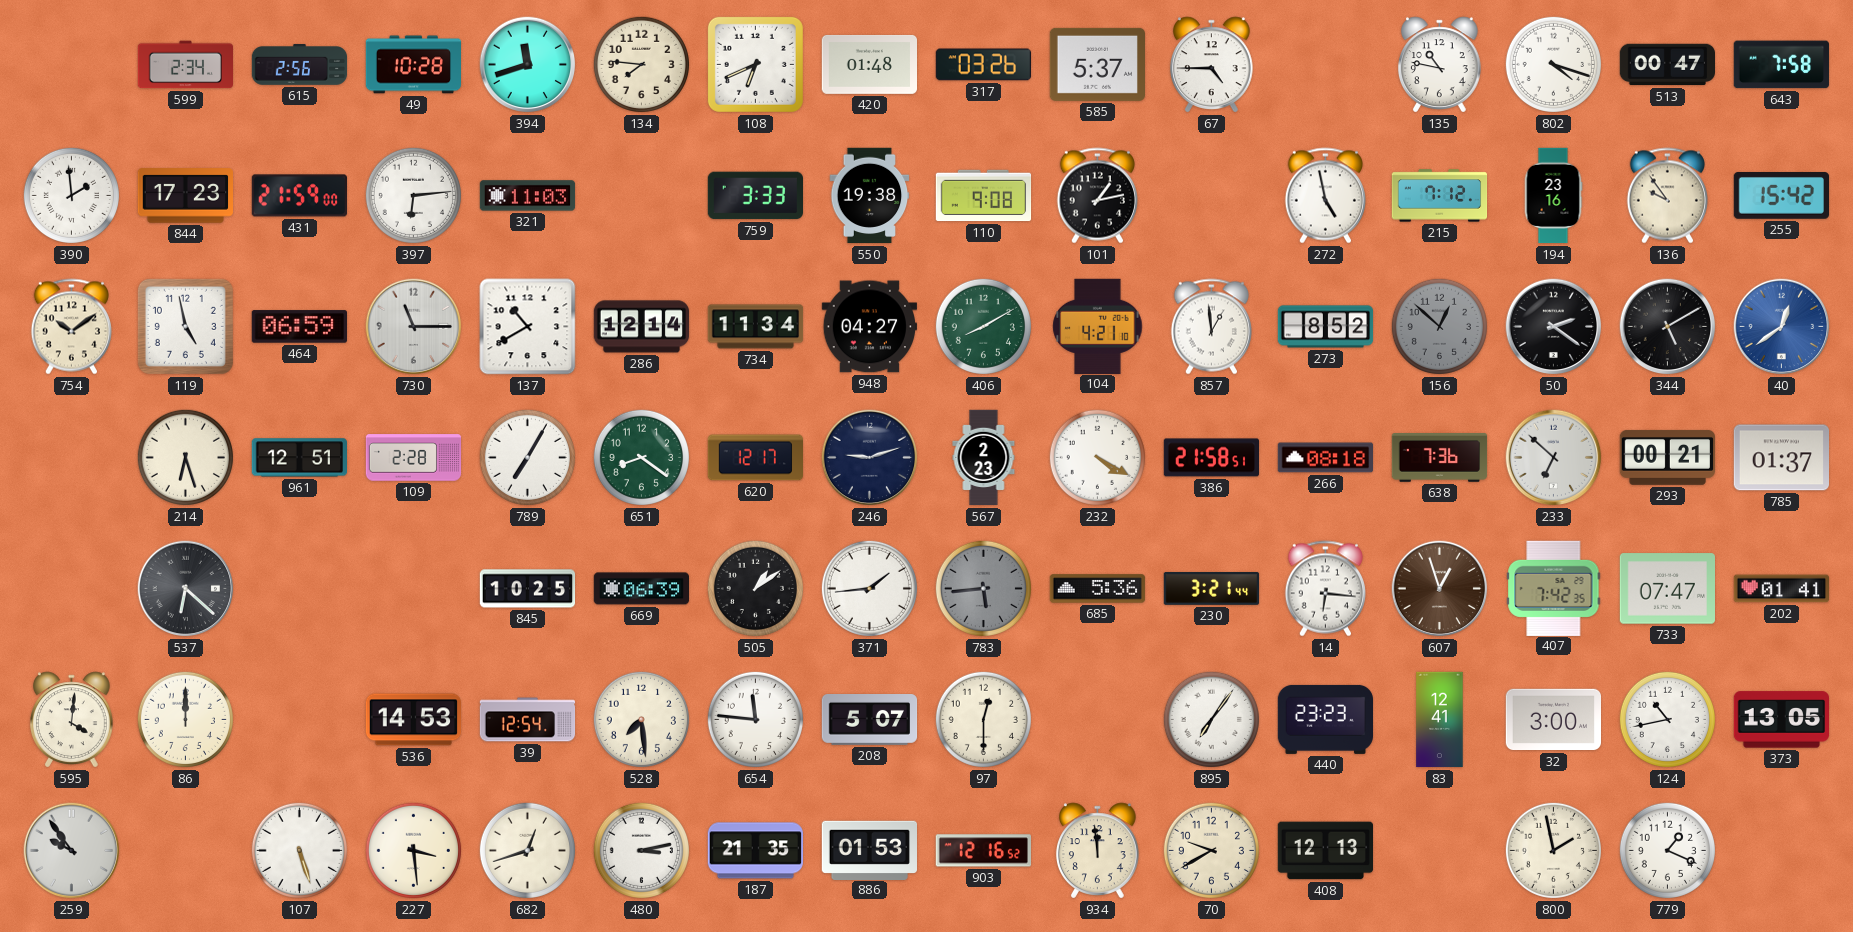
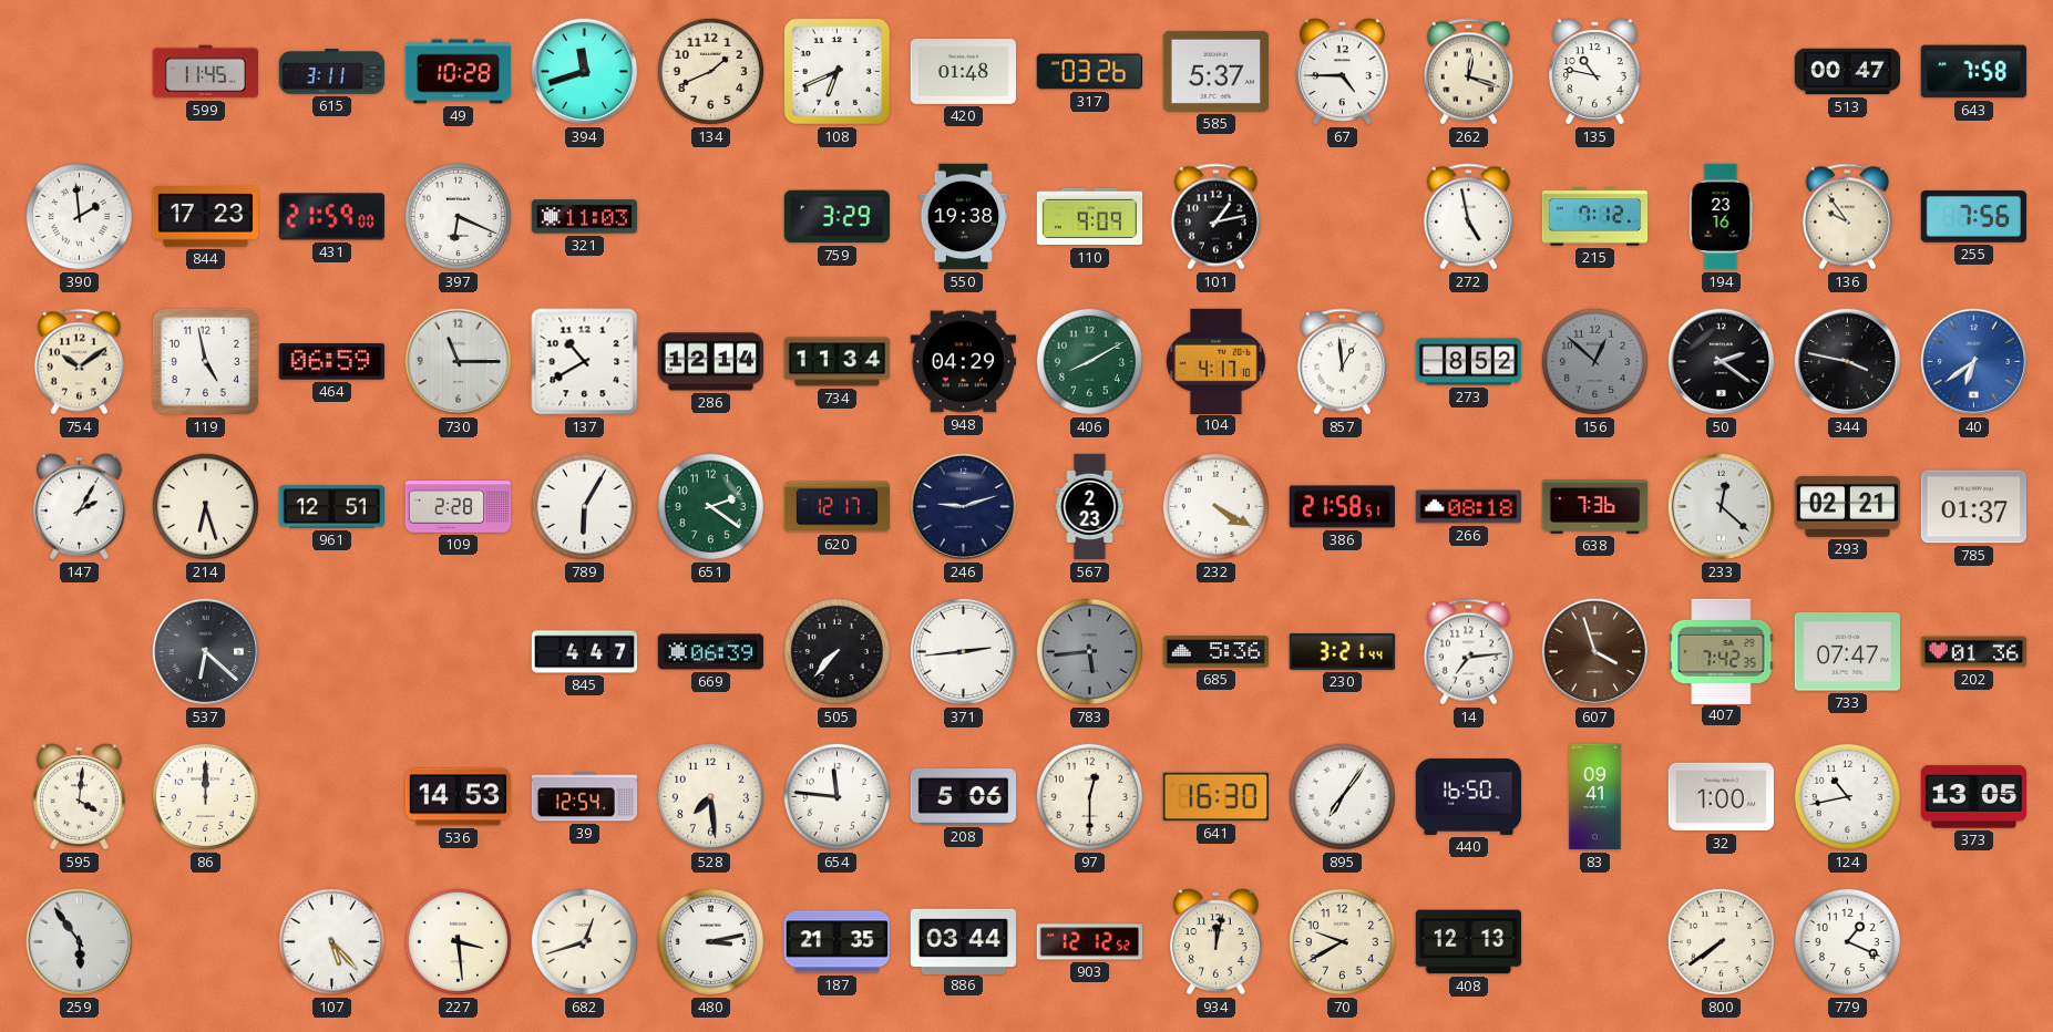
599: 2:34 -> 11:45 (205, 72)
615: 2:56 -> 3:11 (332, 72)
134: 7:46 -> 1:41 (710, 71)
262: none -> 12:18 (1468, 72)
802: 4:18 -> none (1553, 64)
397: 6:14 -> 6:19 (458, 216)
759: 3:33 -> 3:29 (836, 217)
110: 9:08 -> 9:09 (1090, 217)
255: 15:42 -> 7:56 (1973, 217)
948: 04:27 -> 04:29 (963, 362)
104: 4:21 -> 4:17 (1217, 361)
344: 5:10 -> 3:47 (1848, 362)
40: 12:39 -> 6:39 (1974, 362)
147: none -> 2:05 (80, 507)
789: 7:05 -> 6:05 (584, 506)
651: 8:21 -> 2:21 (710, 506)
233: 6:52 -> 12:22 (1722, 507)
293: 00:21 -> 02:21 (1847, 506)
845: 10:25 -> 4:47 (585, 652)
505: 1:09 -> 7:37 (836, 651)
371: 1:44 -> 2:44 (963, 651)
14: 6:16 -> 7:14 (1468, 652)
607: 12:57 -> 3:57 (1595, 652)
202: 01:41 -> 01:36 (1973, 652)
208: 5:07 -> 5:06 (964, 797)
641: none -> 16:30 (1215, 797)
440: 23:23 -> 16:50 (1468, 796)
83: 12:41 -> 09:41 (1595, 797)
32: 3:00 -> 1:00 (1721, 797)
259: 9:54 -> 5:54 (80, 942)
107: 5:27 -> 5:23 (331, 941)
886: 01:53 -> 03:44 (963, 941)
903: 12:16 -> 12:12 (1089, 942)
934: 11:59 -> 12:02 (1217, 942)
800: 1:58 -> 7:39 (1721, 941)
